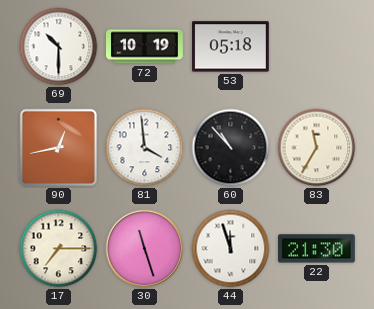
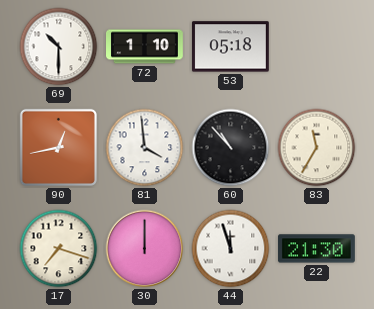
72: 10:19 -> 1:10 (145, 47)
17: 7:15 -> 7:18 (59, 249)
30: 11:27 -> 12:00 (145, 249)
